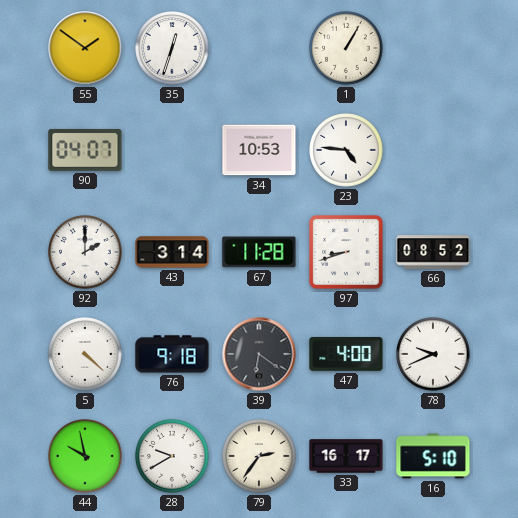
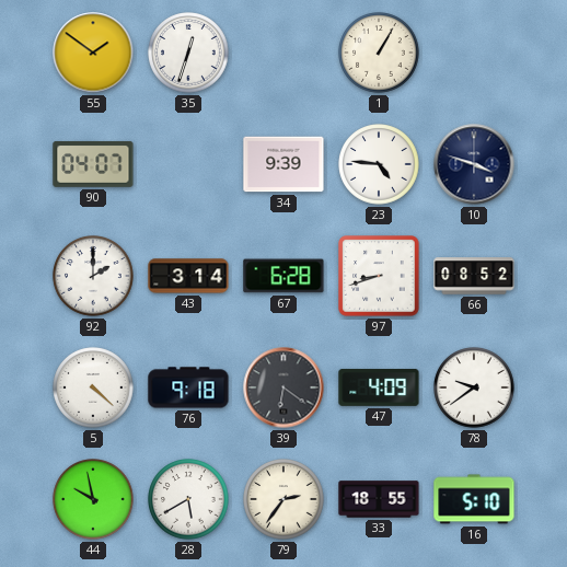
34: 10:53 -> 9:39 (283, 164)
10: none -> 3:48 (474, 164)
67: 11:28 -> 6:28 (283, 276)
47: 4:00 -> 4:09 (379, 387)
78: 9:41 -> 9:39 (474, 387)
28: 9:40 -> 5:40 (188, 499)
33: 16:17 -> 18:55 (379, 499)
